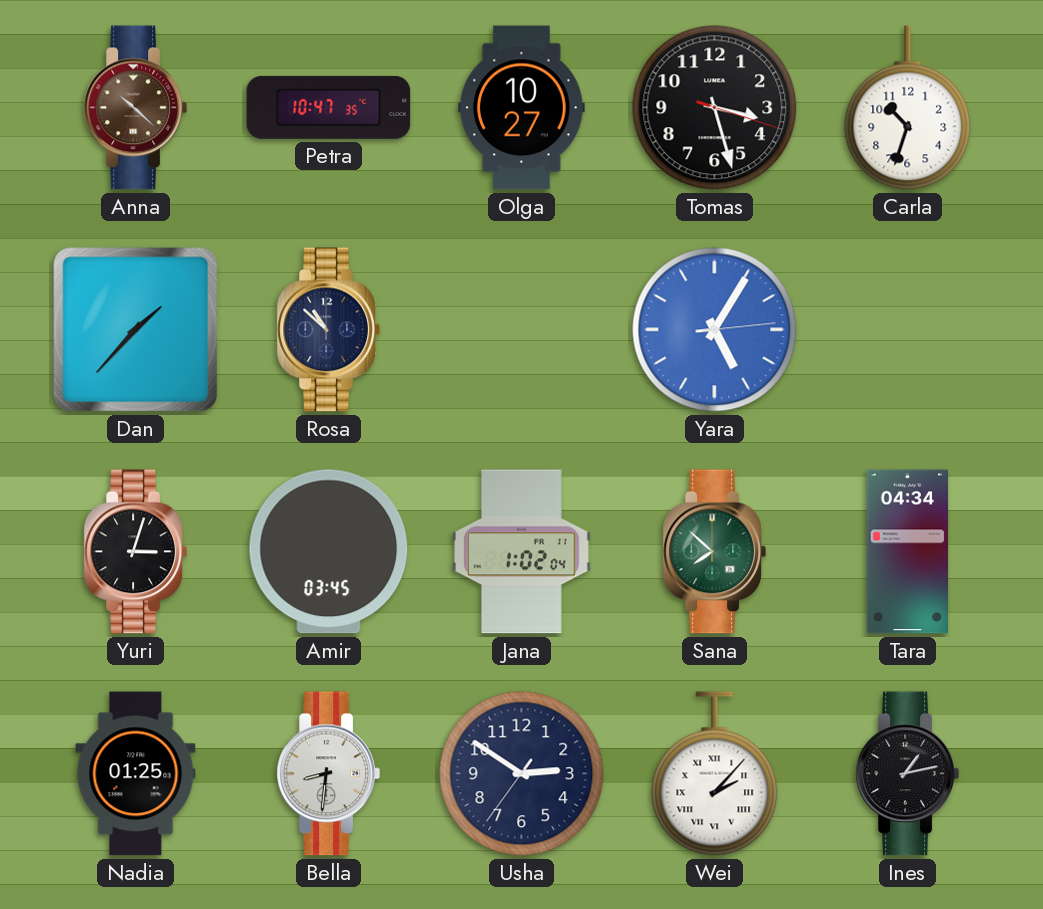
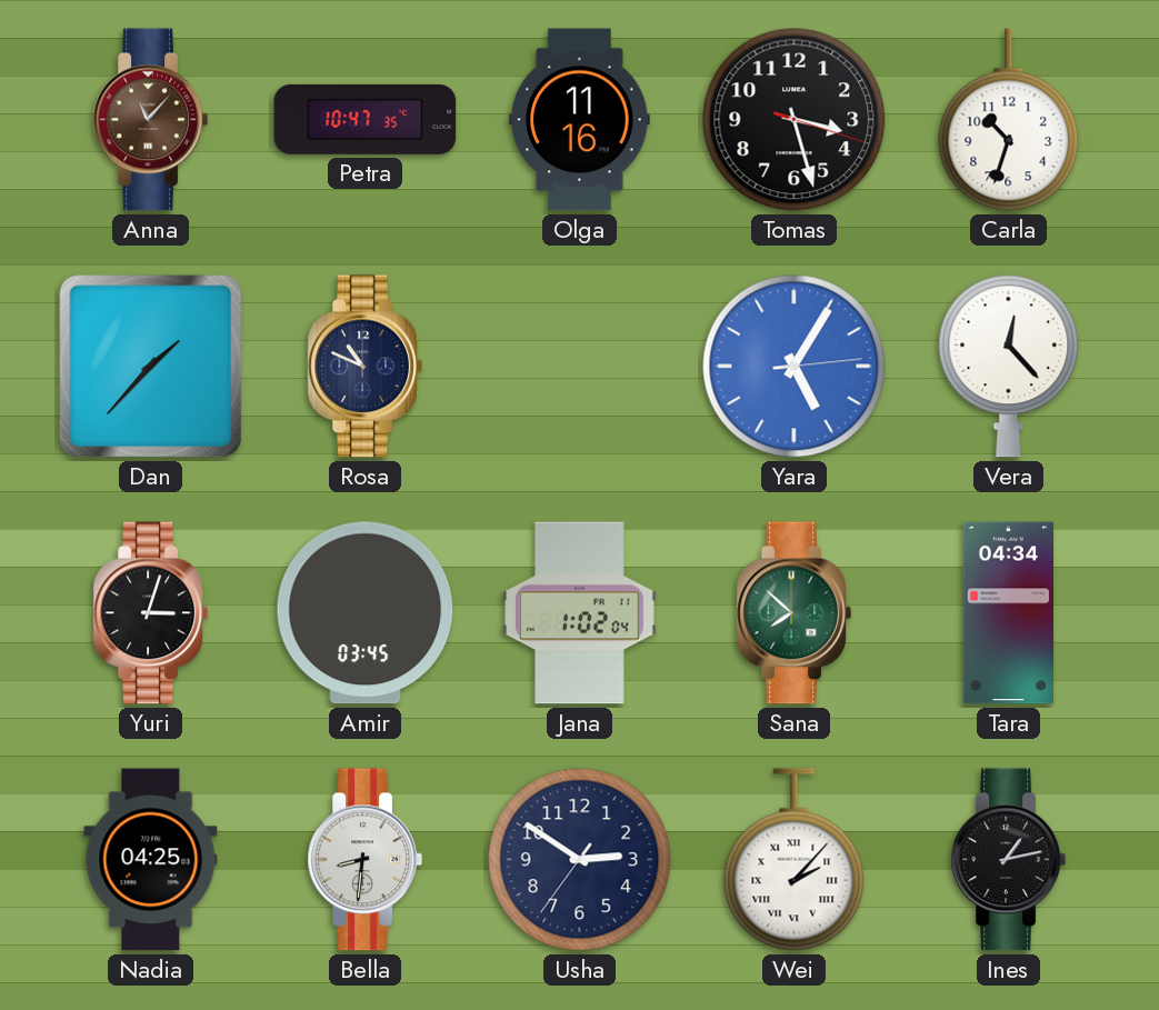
Anna: 10:22 -> 11:07 (150, 120)
Olga: 10:27 -> 11:16 (580, 120)
Rosa: 10:52 -> 10:49 (364, 367)
Vera: none -> 12:23 (1009, 367)
Nadia: 01:25 -> 04:25 (151, 860)
